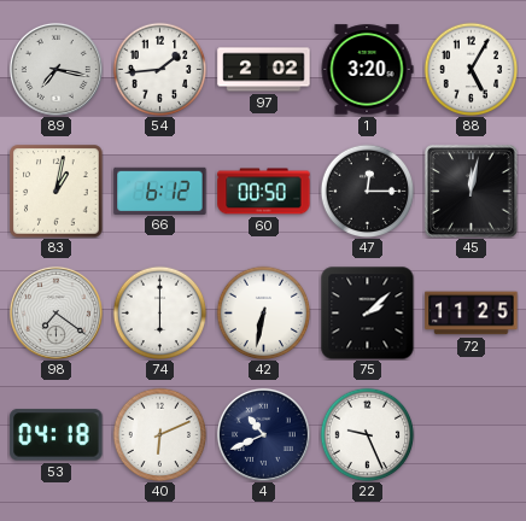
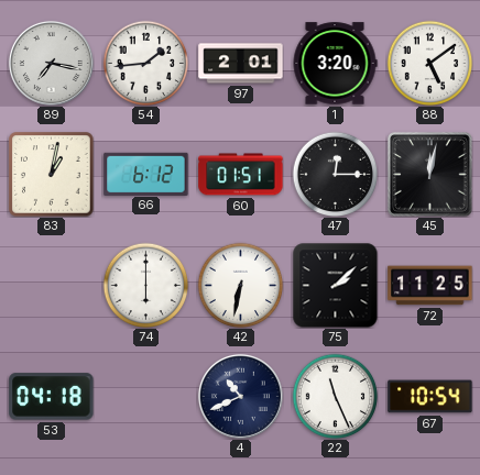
97: 2:02 -> 2:01 (241, 64)
88: 5:05 -> 5:09 (429, 63)
60: 00:50 -> 01:51 (241, 175)
98: 7:21 -> none (55, 312)
40: 6:11 -> none (159, 434)
22: 9:26 -> 11:26 (335, 396)
67: none -> 10:54 (430, 397)
